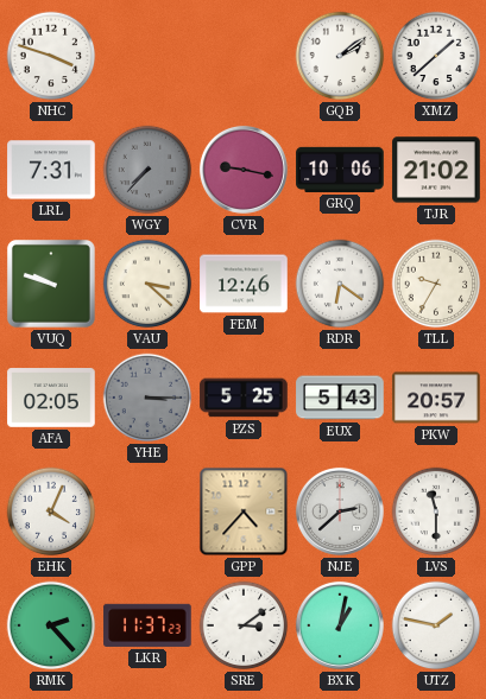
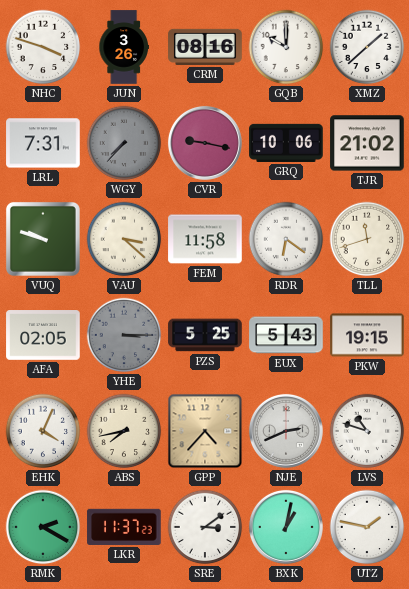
JUN: none -> 3:26 (124, 47)
CRM: none -> 08:16 (205, 47)
GQB: 2:09 -> 10:00 (286, 47)
FEM: 12:46 -> 11:58 (205, 239)
TLL: 9:35 -> 11:42 (367, 239)
PKW: 20:57 -> 19:15 (367, 335)
ABS: none -> 7:43 (124, 431)
NJE: 2:38 -> 2:41 (286, 431)
LVS: 11:30 -> 10:48 (367, 431)
RMK: 2:23 -> 2:20 (43, 527)
